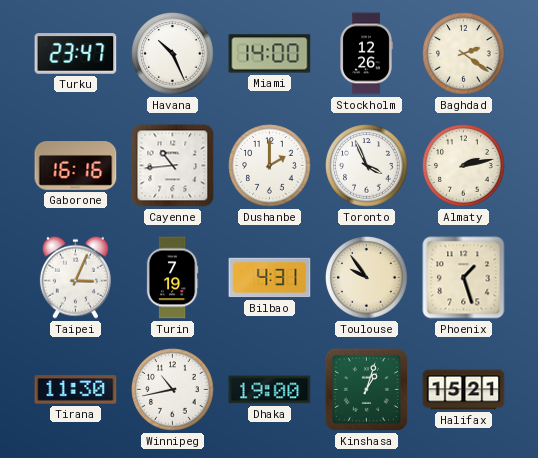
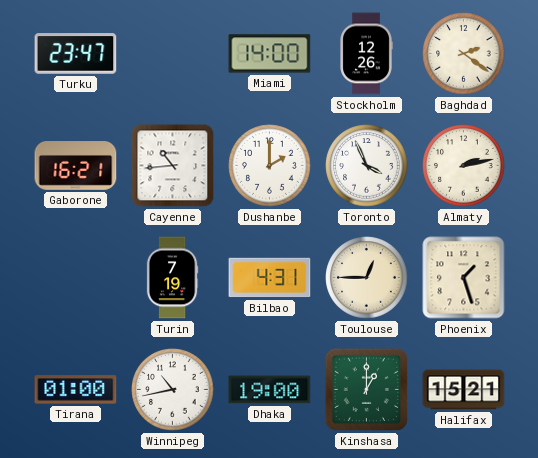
Havana: 10:26 -> none (173, 54)
Gaborone: 16:16 -> 16:21 (76, 166)
Taipei: 3:04 -> none (75, 277)
Toulouse: 9:54 -> 12:45 (367, 278)
Tirana: 11:30 -> 01:00 (76, 390)
Kinshasa: 1:03 -> 1:00 (366, 389)
